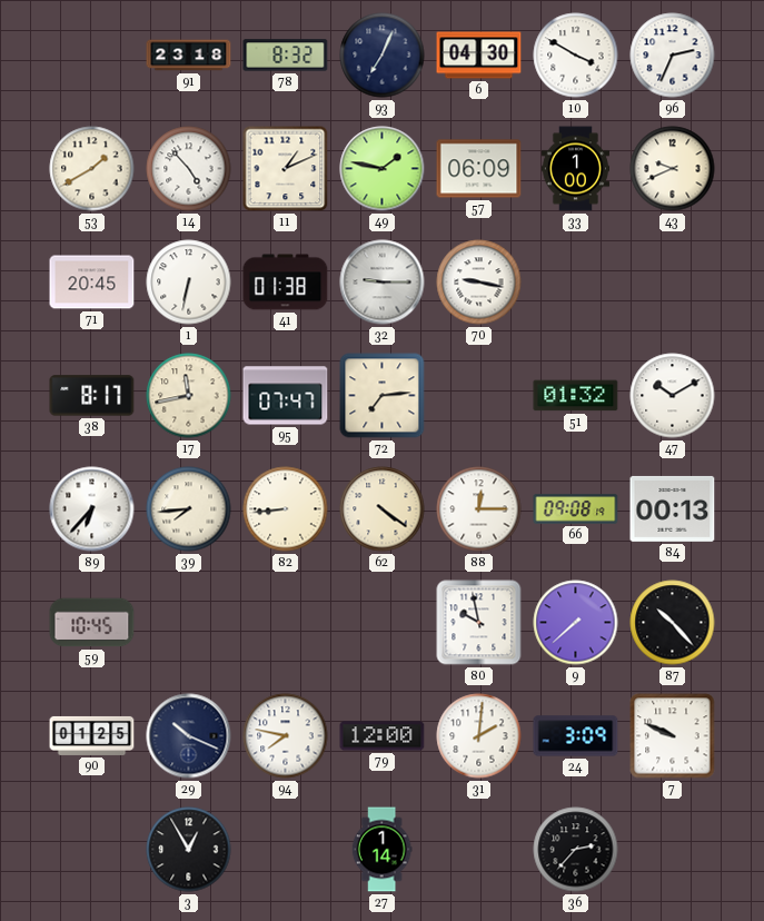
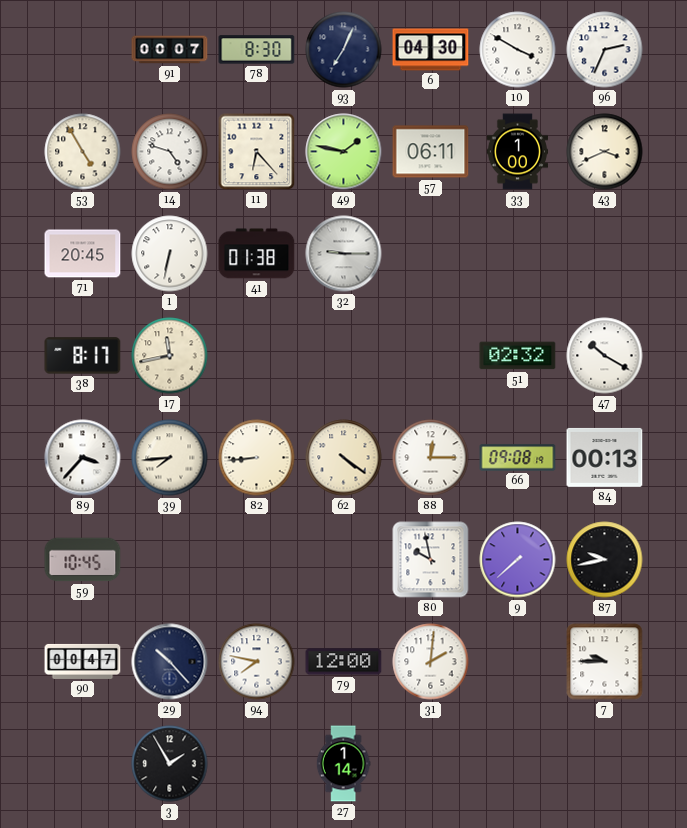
91: 23:18 -> 00:07 (170, 50)
78: 8:32 -> 8:30 (257, 50)
53: 1:40 -> 4:55 (83, 152)
14: 4:53 -> 4:48 (170, 152)
11: 1:11 -> 6:23 (257, 152)
57: 06:09 -> 06:11 (431, 152)
43: 9:41 -> 3:41 (605, 152)
70: 9:17 -> none (479, 283)
95: 07:47 -> none (286, 396)
72: 7:14 -> none (383, 396)
51: 01:32 -> 02:32 (518, 356)
47: 10:10 -> 10:20 (605, 356)
89: 6:37 -> 3:37 (83, 458)
87: 10:23 -> 9:43 (605, 560)
90: 01:25 -> 00:47 (83, 661)
29: 10:19 -> 10:23 (170, 662)
24: 3:09 -> none (576, 736)
7: 9:49 -> 9:45 (605, 662)
3: 12:55 -> 1:55 (170, 764)
36: 2:37 -> none (576, 850)
